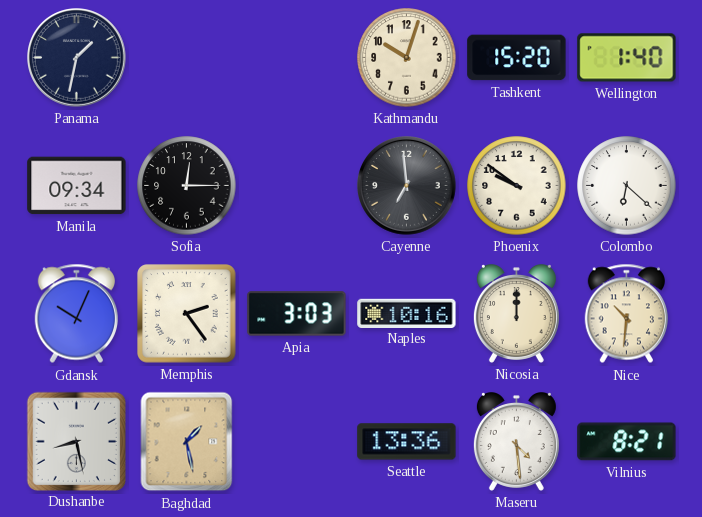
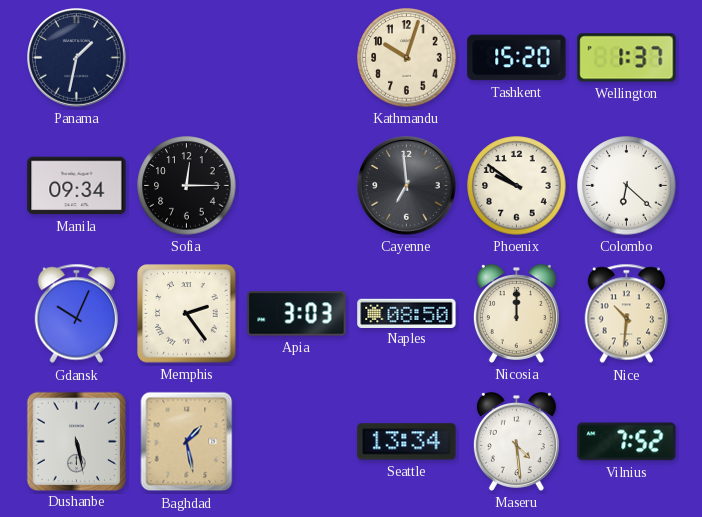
Wellington: 1:40 -> 1:37 (627, 58)
Naples: 10:16 -> 08:50 (407, 313)
Dushanbe: 8:28 -> 5:28 (76, 441)
Seattle: 13:36 -> 13:34 (407, 442)
Vilnius: 8:21 -> 7:52 (627, 442)
